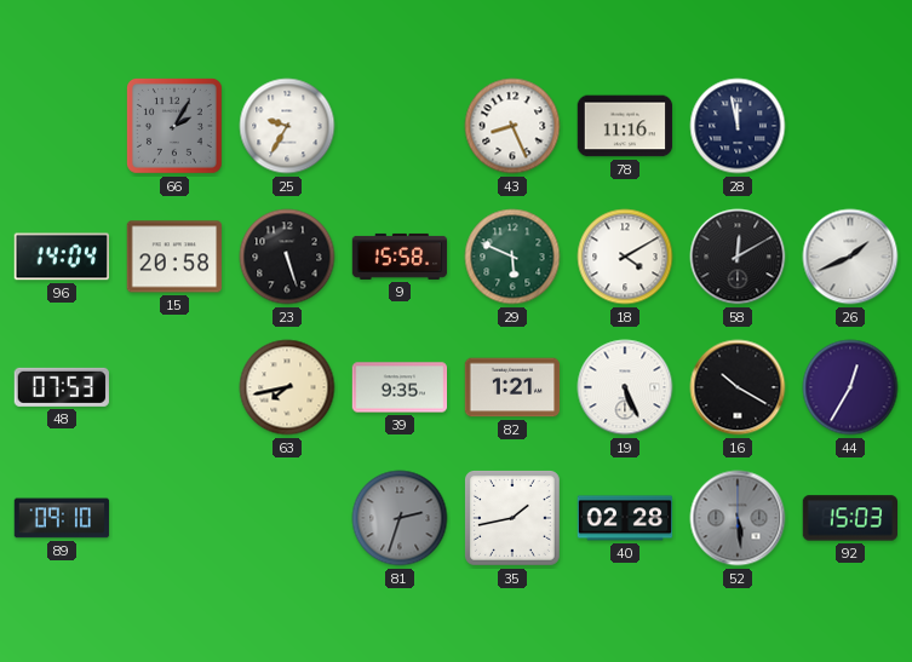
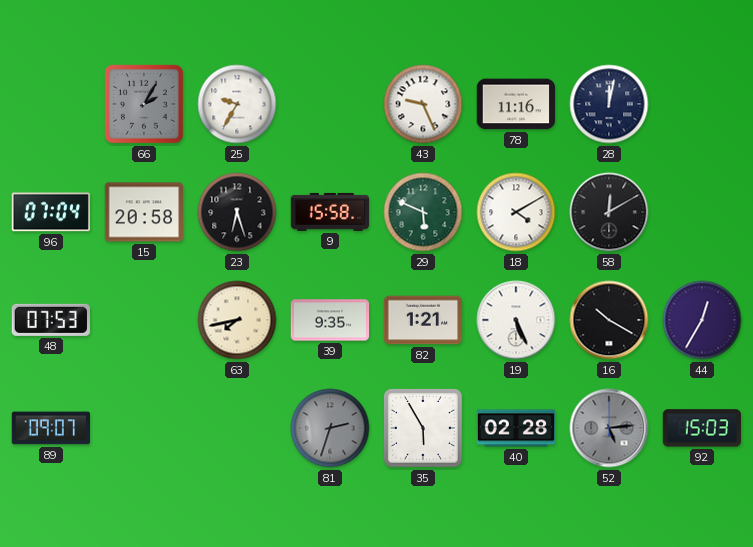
43: 8:26 -> 9:26 (423, 104)
28: 11:58 -> 12:02 (609, 104)
96: 14:04 -> 07:04 (51, 212)
23: 5:27 -> 6:27 (237, 212)
26: 1:41 -> none (850, 257)
89: 09:10 -> 09:07 (51, 428)
35: 1:43 -> 5:55 (424, 429)
52: 5:29 -> 5:14 (609, 428)
